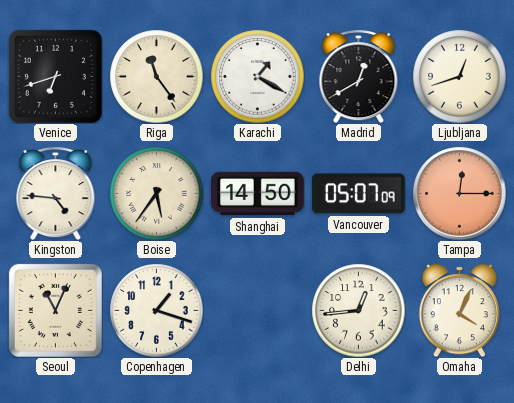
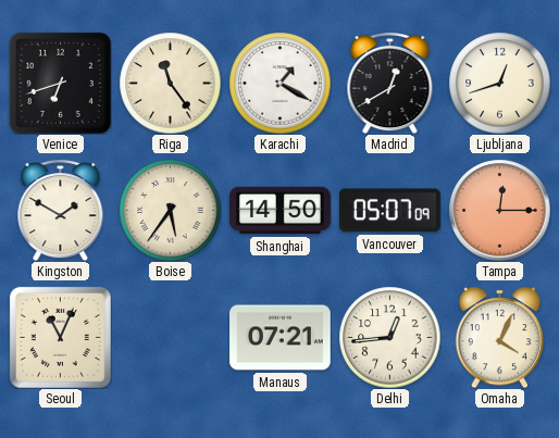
Kingston: 4:46 -> 1:50 (61, 210)
Copenhagen: 1:18 -> none (156, 310)
Manaus: none -> 07:21 (281, 338)
